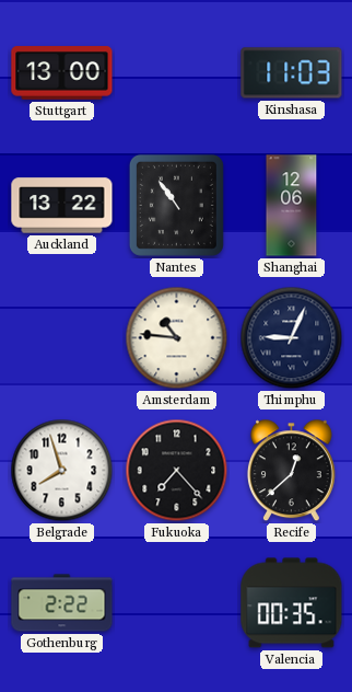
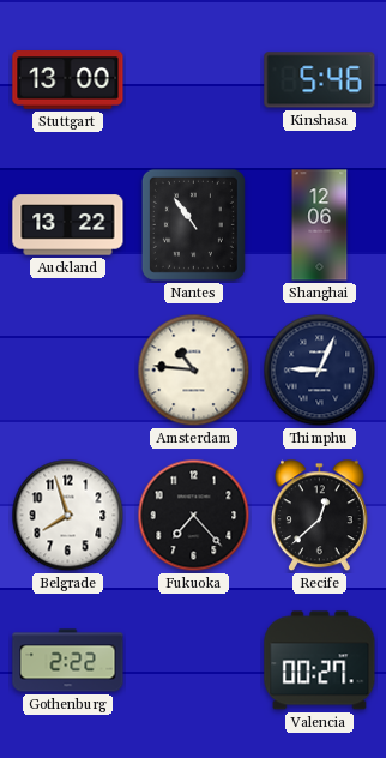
Kinshasa: 11:03 -> 5:46 (320, 80)
Valencia: 00:35 -> 00:27 (320, 661)
